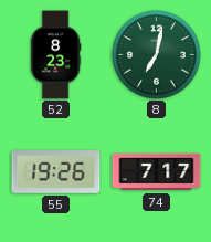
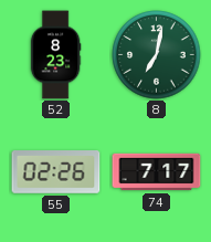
55: 19:26 -> 02:26 (56, 172)
